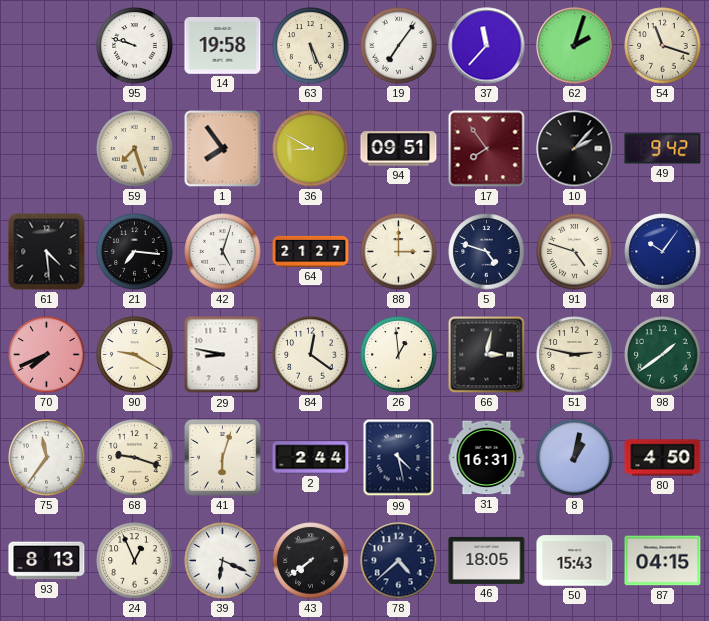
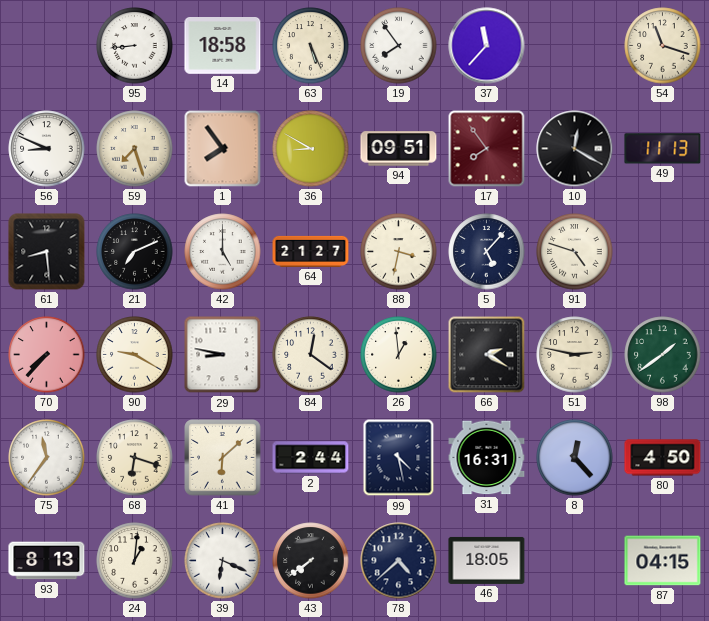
95: 9:48 -> 8:44 (135, 46)
14: 19:58 -> 18:58 (223, 46)
19: 7:06 -> 7:54 (399, 46)
62: 2:03 -> none (575, 46)
56: none -> 8:49 (47, 149)
10: 2:07 -> 12:20 (575, 149)
49: 9:42 -> 11:13 (663, 149)
61: 4:29 -> 8:29 (47, 252)
21: 7:16 -> 7:11 (135, 252)
42: 5:03 -> 5:00 (223, 252)
88: 3:00 -> 3:32 (399, 252)
5: 4:48 -> 5:07 (487, 252)
48: 10:06 -> none (663, 252)
70: 7:41 -> 7:37 (47, 355)
66: 3:02 -> 2:20 (487, 355)
68: 9:18 -> 6:18 (135, 458)
41: 6:03 -> 6:08 (223, 458)
8: 1:02 -> 12:23 (575, 458)
24: 12:56 -> 1:01 (135, 561)
50: 15:43 -> none (575, 561)
